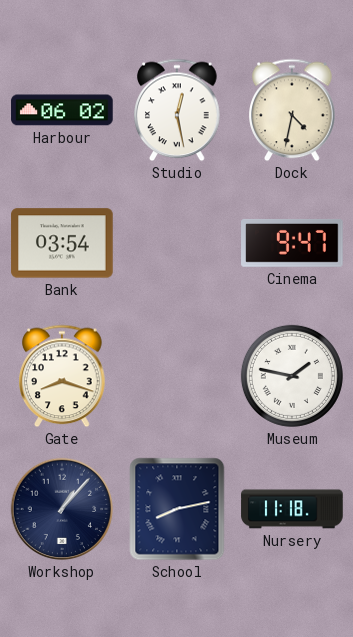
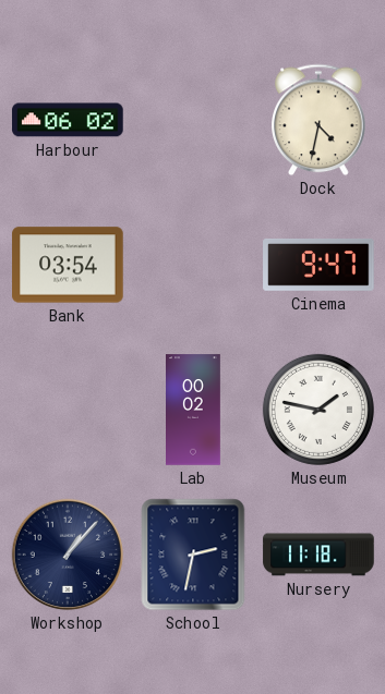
Studio: 12:28 -> none (177, 110)
Gate: 8:18 -> none (62, 376)
Lab: none -> 00:02 (194, 410)
School: 8:13 -> 2:32 (193, 555)
